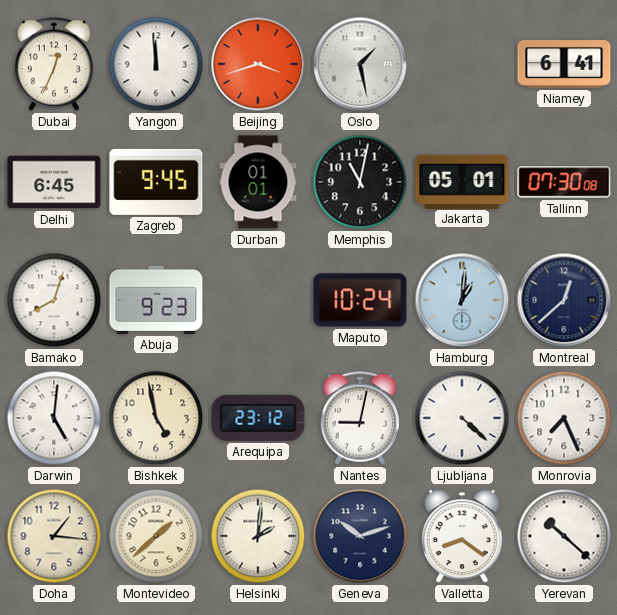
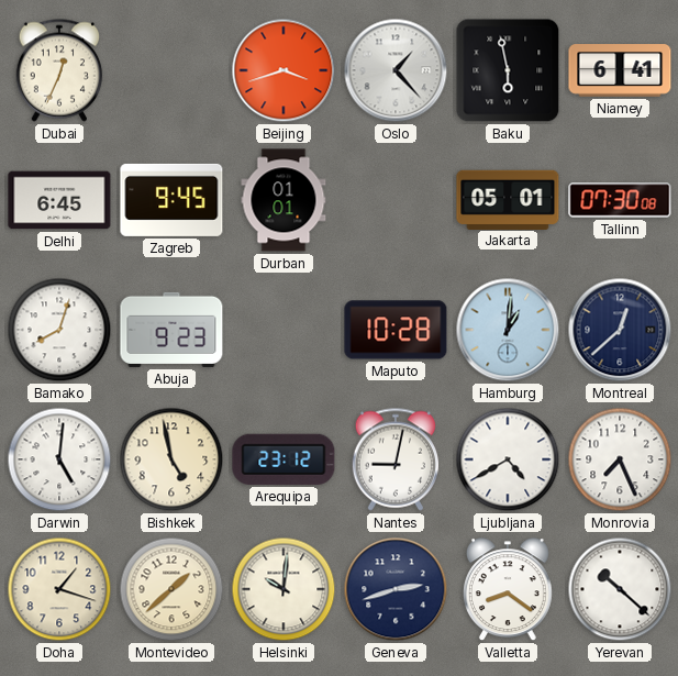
Yangon: 11:59 -> none (156, 64)
Oslo: 1:28 -> 1:23 (396, 70)
Baku: none -> 5:58 (508, 70)
Memphis: 11:02 -> none (360, 182)
Maputo: 10:24 -> 10:28 (396, 330)
Ljubljana: 4:22 -> 4:40 (508, 459)
Doha: 1:16 -> 1:18 (59, 589)
Helsinki: 2:01 -> 10:01 (284, 589)
Geneva: 10:12 -> 2:42 (396, 589)
